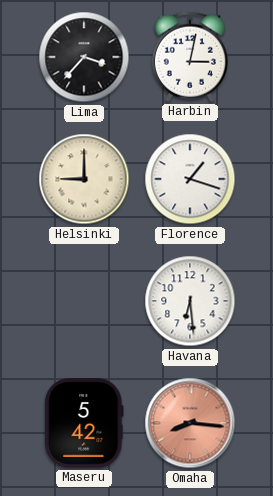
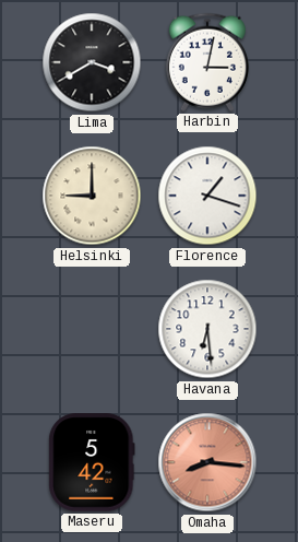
Lima: 3:37 -> 3:40 (92, 62)
